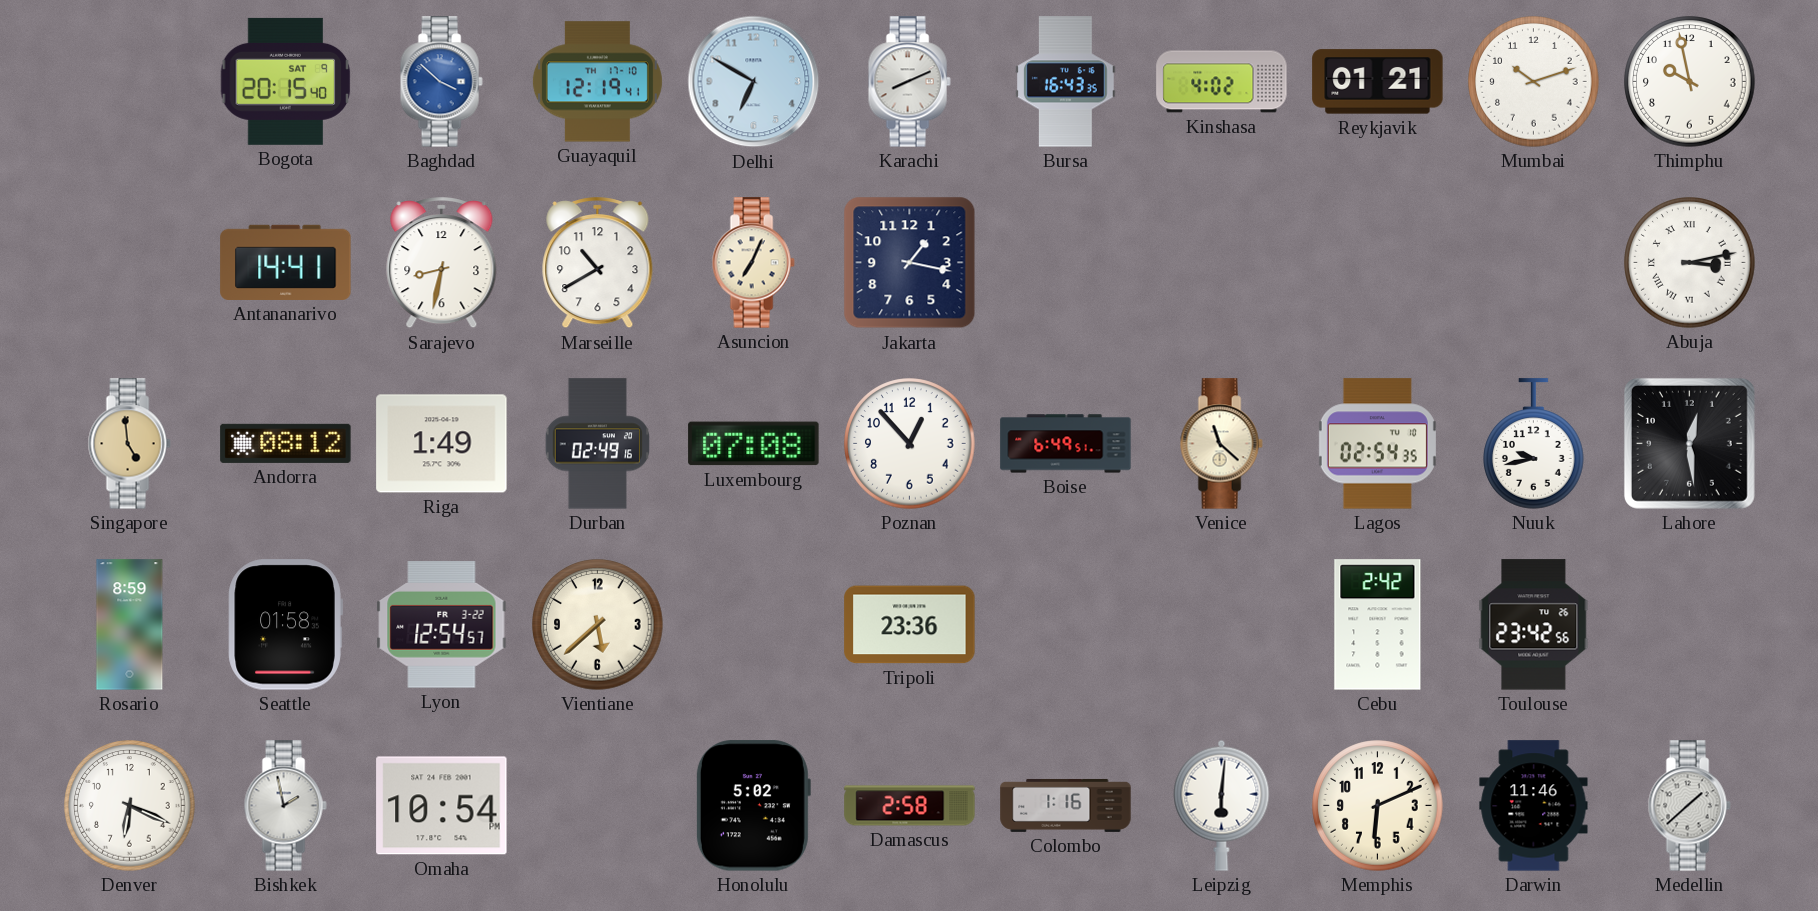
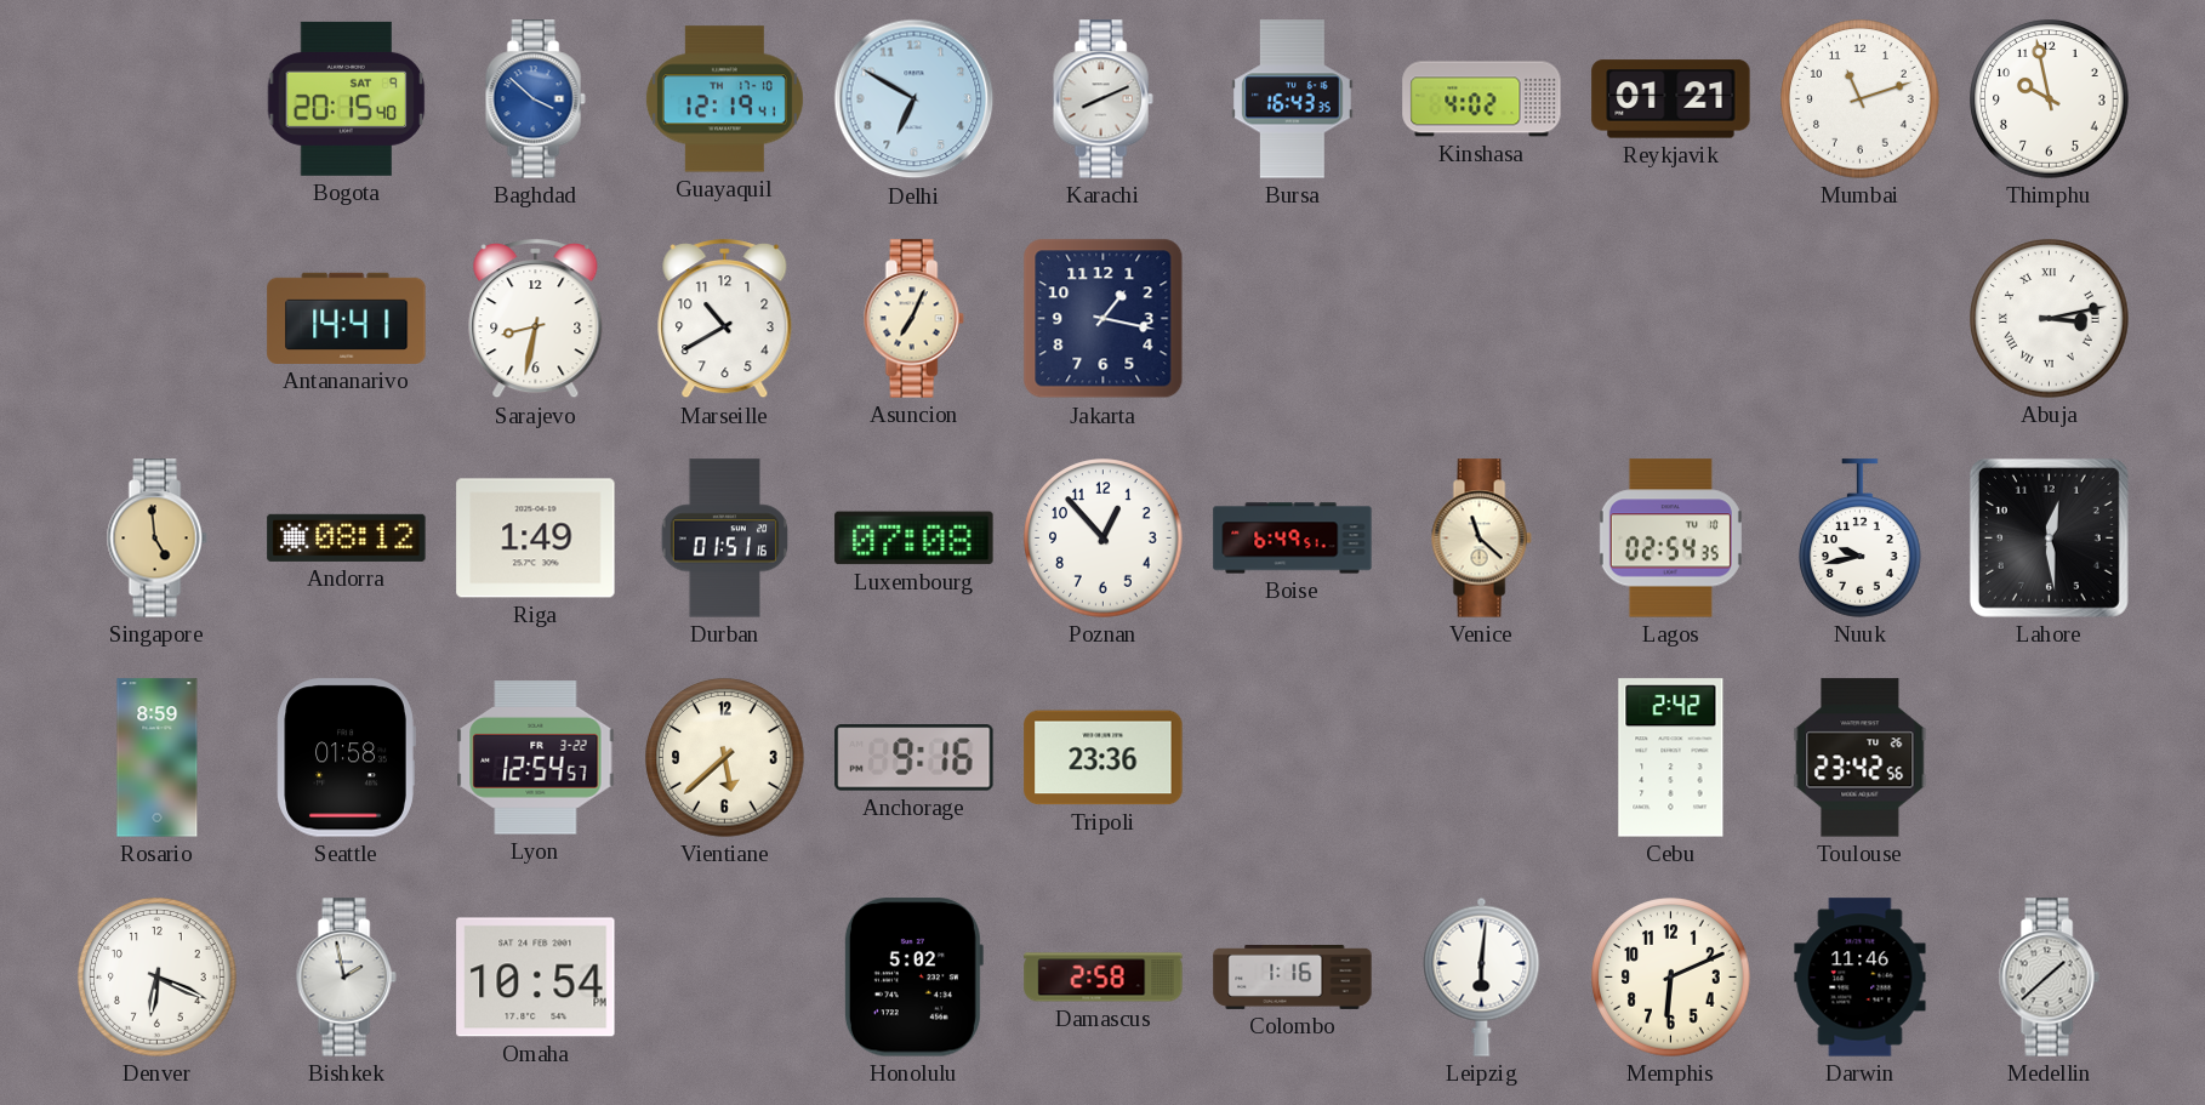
Mumbai: 10:12 -> 11:12 (1861, 99)
Durban: 02:49 -> 01:51 (724, 539)
Anchorage: none -> 9:16 (915, 758)
